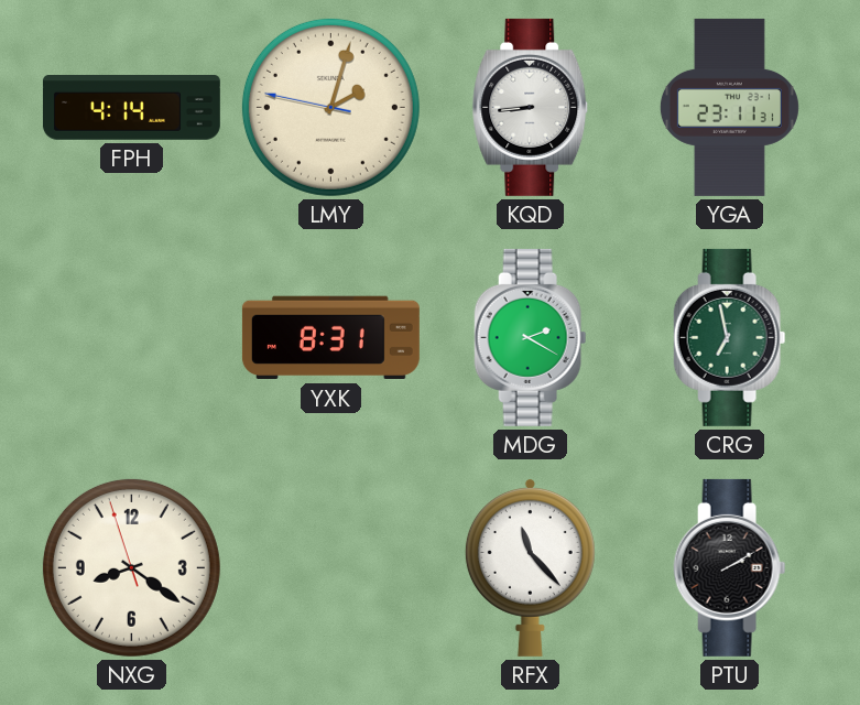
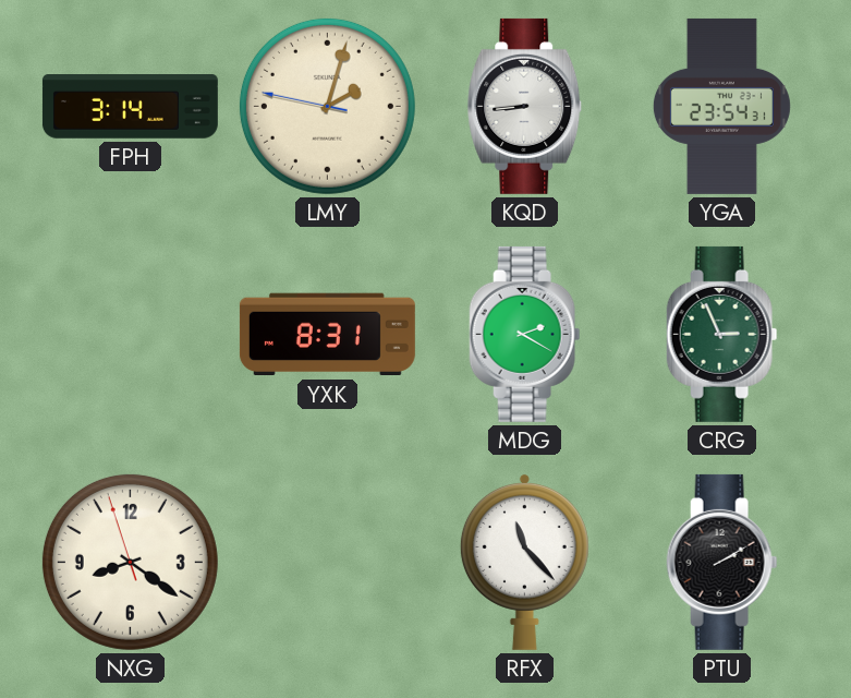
FPH: 4:14 -> 3:14 (130, 107)
YGA: 23:11 -> 23:54 (721, 106)
CRG: 6:58 -> 2:56 (722, 334)
